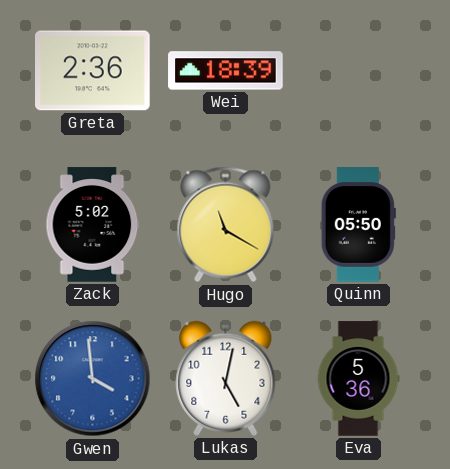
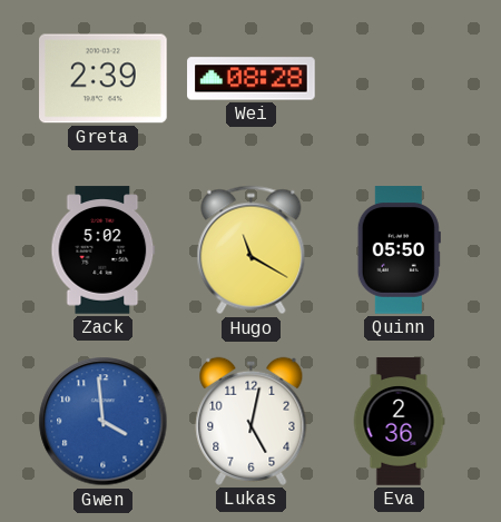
Greta: 2:36 -> 2:39 (104, 79)
Wei: 18:39 -> 08:28 (252, 79)
Eva: 5:36 -> 2:36 (399, 422)
